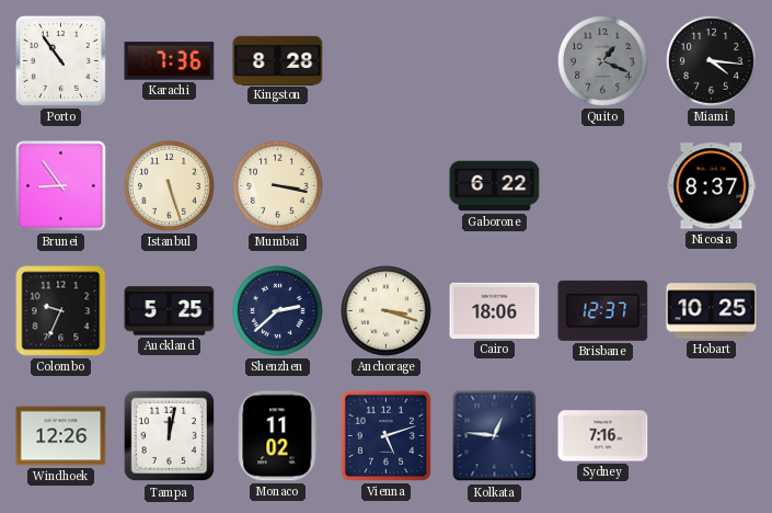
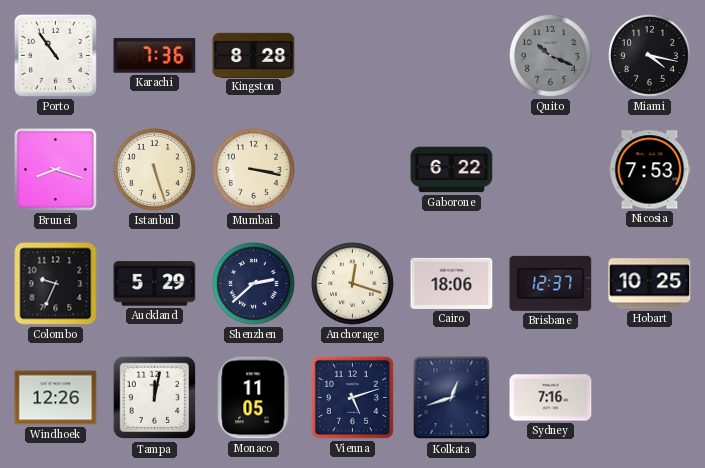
Quito: 1:19 -> 10:19 (551, 56)
Miami: 4:16 -> 4:17 (650, 56)
Brunei: 8:54 -> 8:18 (56, 170)
Nicosia: 8:37 -> 7:53 (650, 170)
Auckland: 5:25 -> 5:29 (155, 284)
Anchorage: 3:18 -> 12:18 (353, 284)
Monaco: 11:02 -> 11:05 (254, 398)
Kolkata: 12:46 -> 12:42 (452, 398)
